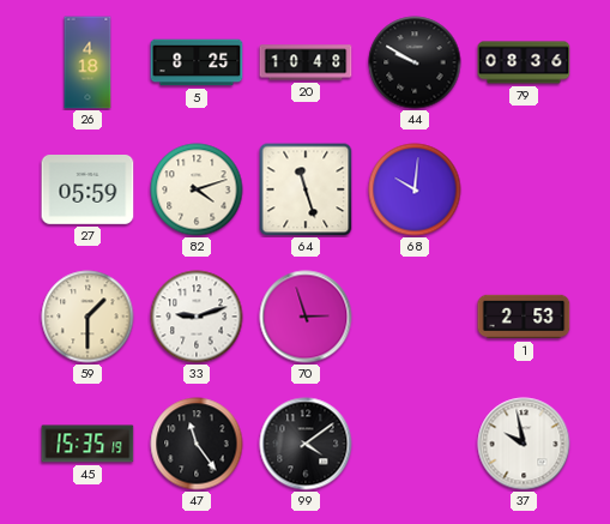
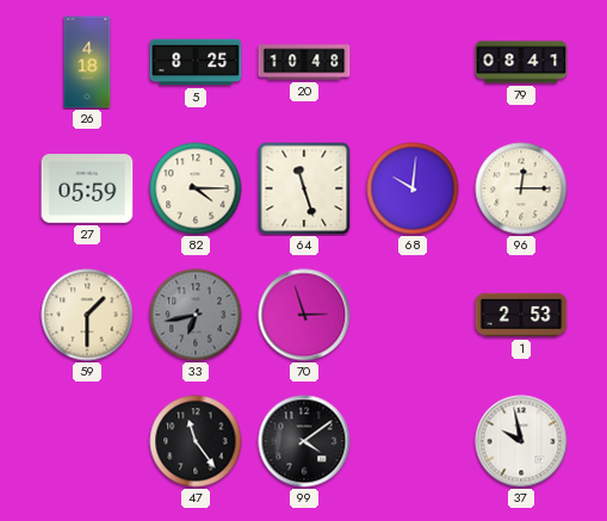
44: 9:50 -> none (415, 62)
79: 08:36 -> 08:41 (521, 62)
82: 4:12 -> 4:15 (196, 188)
96: none -> 12:15 (521, 188)
33: 9:12 -> 6:43 (196, 315)
33 dial: white -> grey (196, 315)
45: 15:35 -> none (87, 444)
